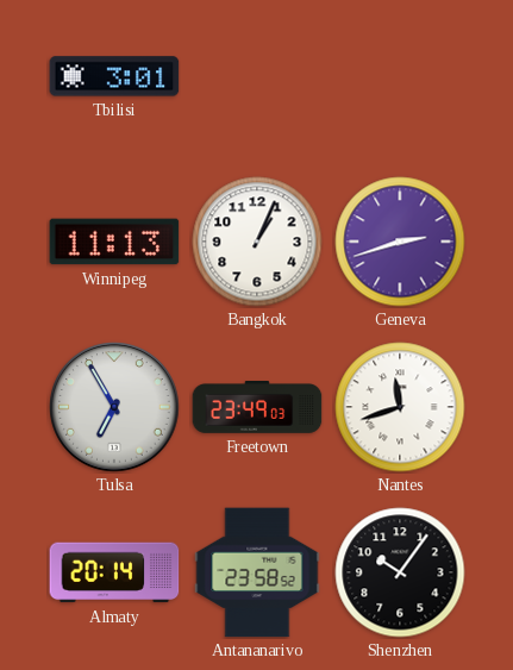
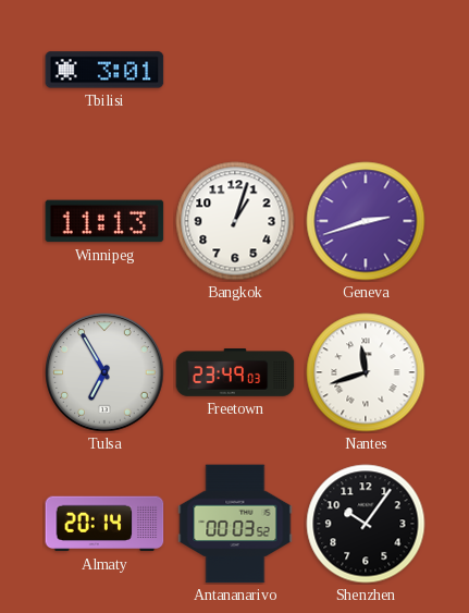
Bangkok: 1:04 -> 1:03 (235, 221)
Antananarivo: 23:58 -> 00:03 (235, 524)
